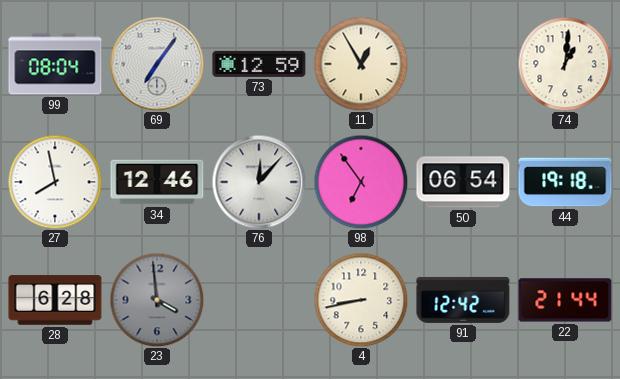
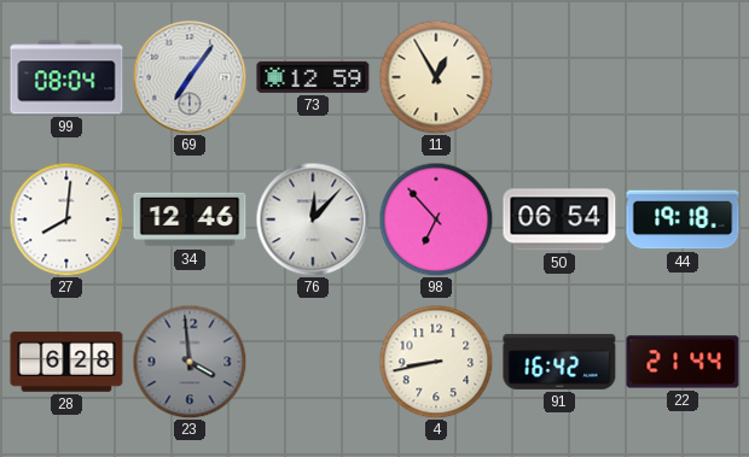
74: 1:01 -> none (565, 64)
27: 7:58 -> 8:01 (66, 219)
98: 6:54 -> 6:53 (436, 219)
91: 12:42 -> 16:42 (559, 362)
